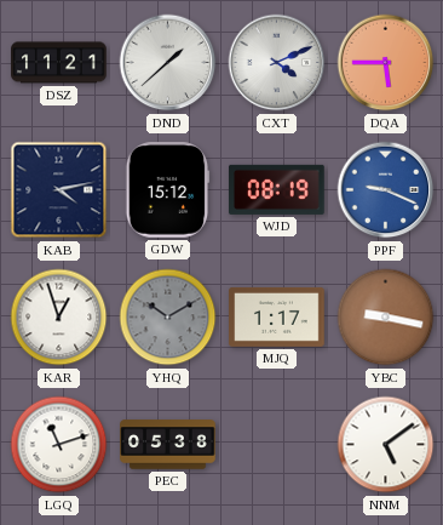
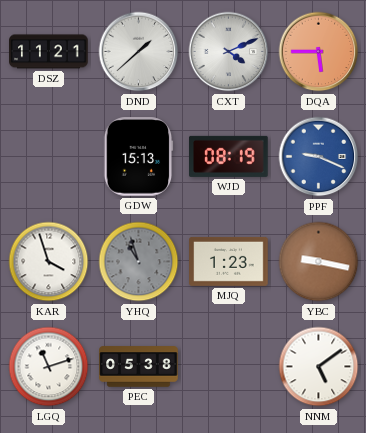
KAB: 4:13 -> none (59, 190)
GDW: 15:12 -> 15:13 (139, 157)
KAR: 12:57 -> 3:57 (49, 262)
YHQ: 10:10 -> 10:57 (139, 262)
MJQ: 1:17 -> 1:23 (229, 261)
